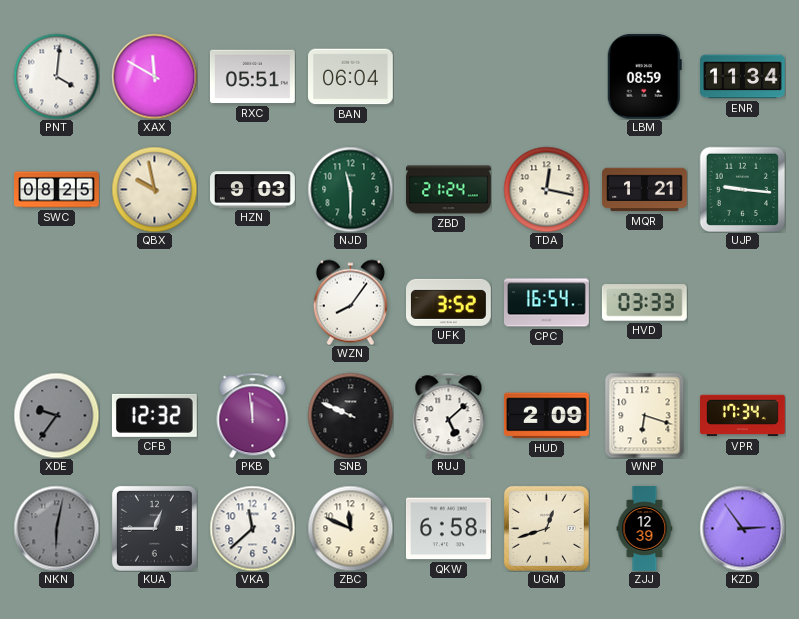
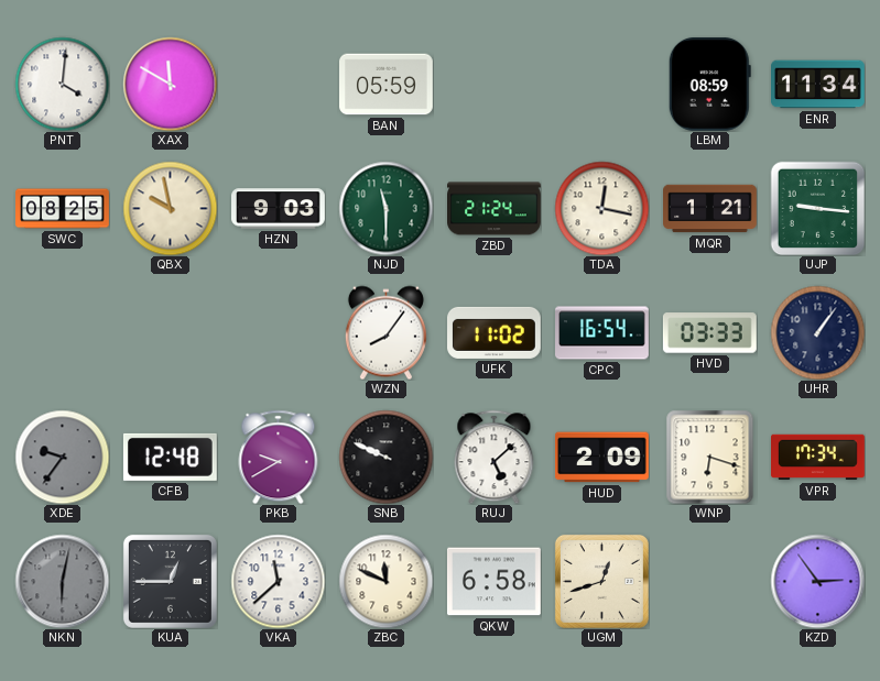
RXC: 05:51 -> none (252, 77)
BAN: 06:04 -> 05:59 (387, 85)
UFK: 3:52 -> 11:02 (495, 332)
UHR: none -> 1:06 (817, 332)
CFB: 12:32 -> 12:48 (170, 457)
PKB: 11:59 -> 9:40 (279, 457)
ZJJ: 12:39 -> none (645, 529)
